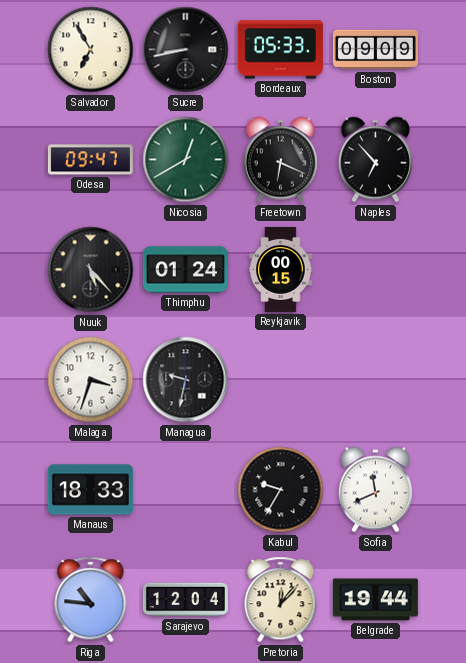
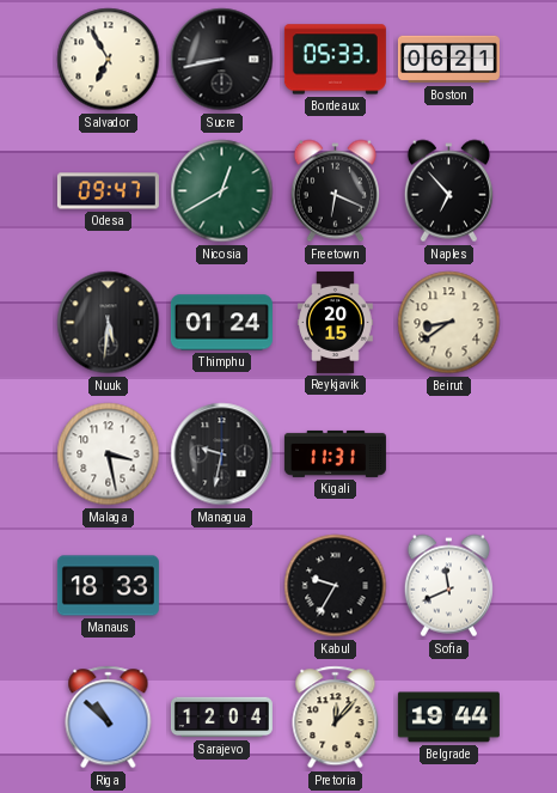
Boston: 09:09 -> 06:21 (448, 60)
Nuuk: 5:23 -> 5:31 (109, 323)
Reykjavik: 00:15 -> 20:15 (336, 322)
Beirut: none -> 8:39 (449, 323)
Malaga: 3:33 -> 3:28 (109, 455)
Kigali: none -> 11:31 (335, 453)
Riga: 10:46 -> 10:52 (109, 718)
